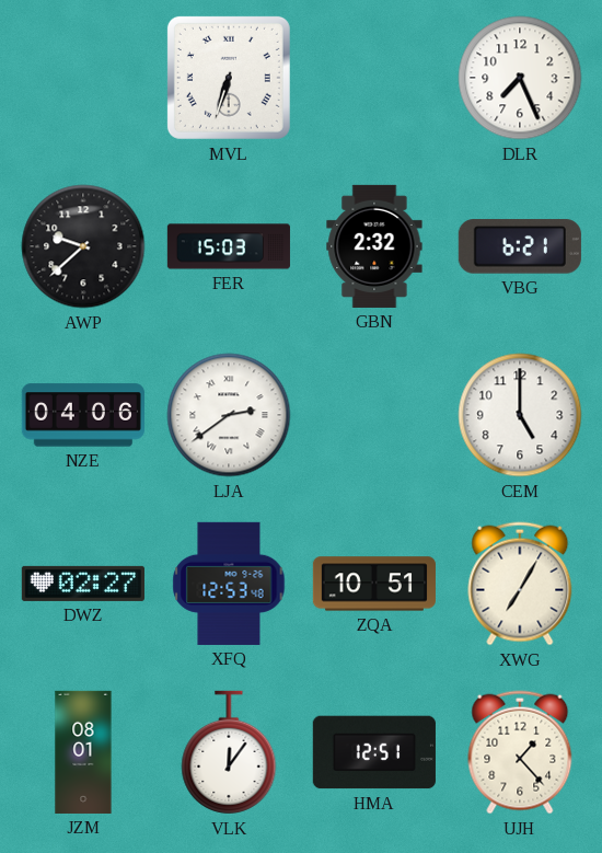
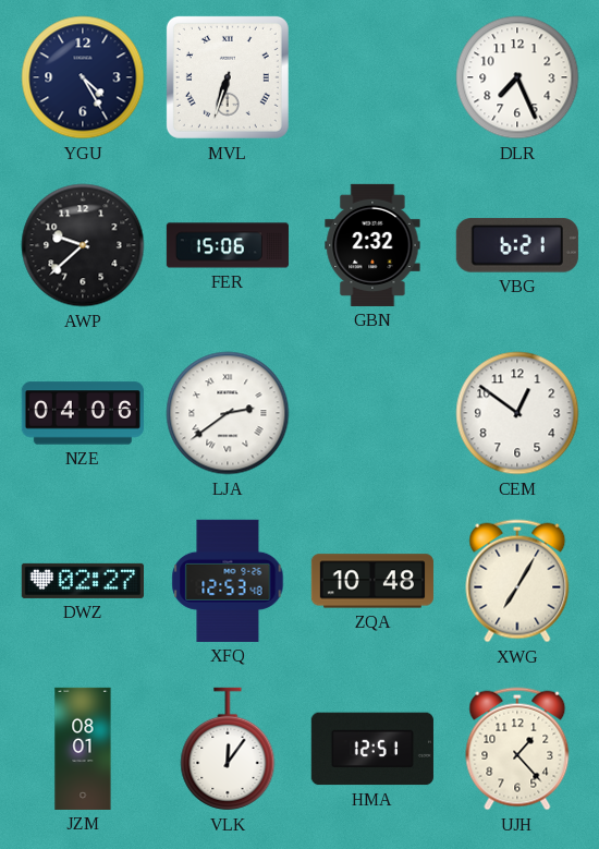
YGU: none -> 4:25 (83, 77)
FER: 15:03 -> 15:06 (228, 245)
CEM: 5:00 -> 12:51 (517, 413)
ZQA: 10:51 -> 10:48 (372, 581)
